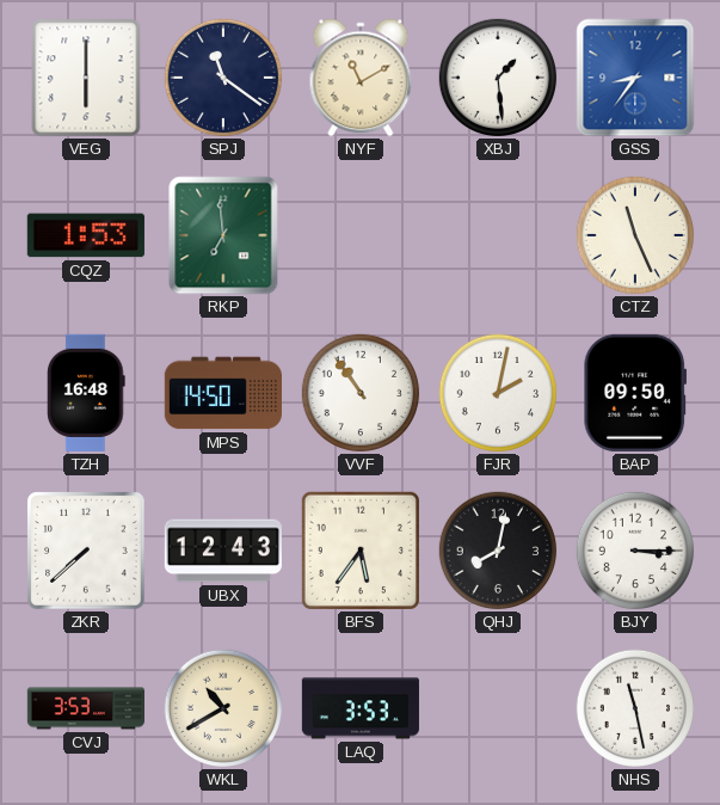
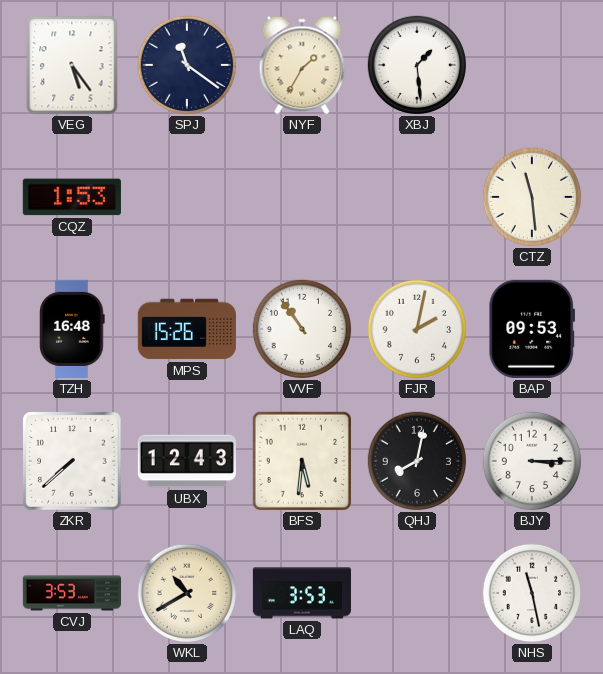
VEG: 6:00 -> 5:24 (72, 65)
NYF: 11:10 -> 1:35 (302, 65)
GSS: 8:36 -> none (635, 78)
RKP: 6:59 -> none (223, 235)
CTZ: 11:26 -> 11:29 (532, 197)
MPS: 14:50 -> 15:26 (187, 329)
BAP: 09:50 -> 09:53 (532, 329)
BFS: 5:36 -> 5:31 (302, 461)
